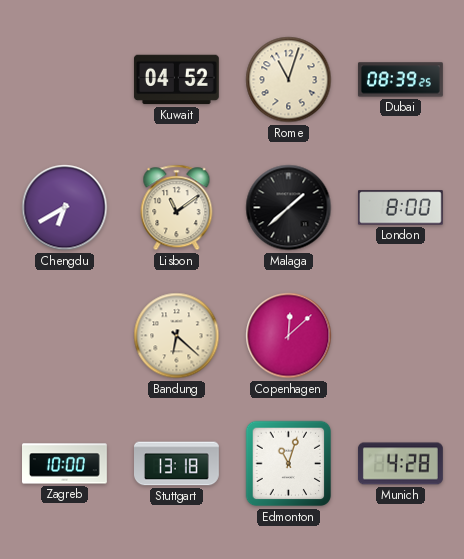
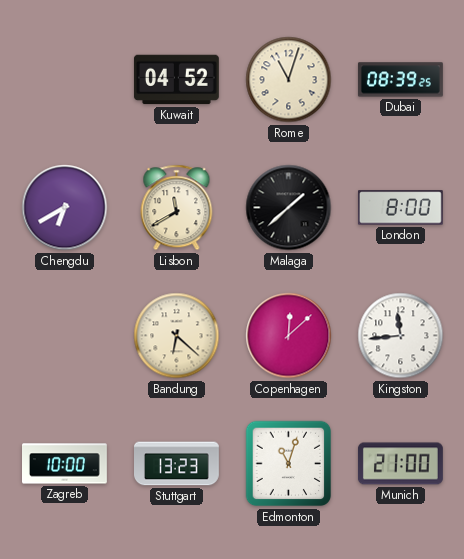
Lisbon: 11:09 -> 11:40 (177, 208)
Kingston: none -> 11:44 (401, 336)
Stuttgart: 13:18 -> 13:23 (177, 464)
Munich: 4:28 -> 21:00 (400, 464)
